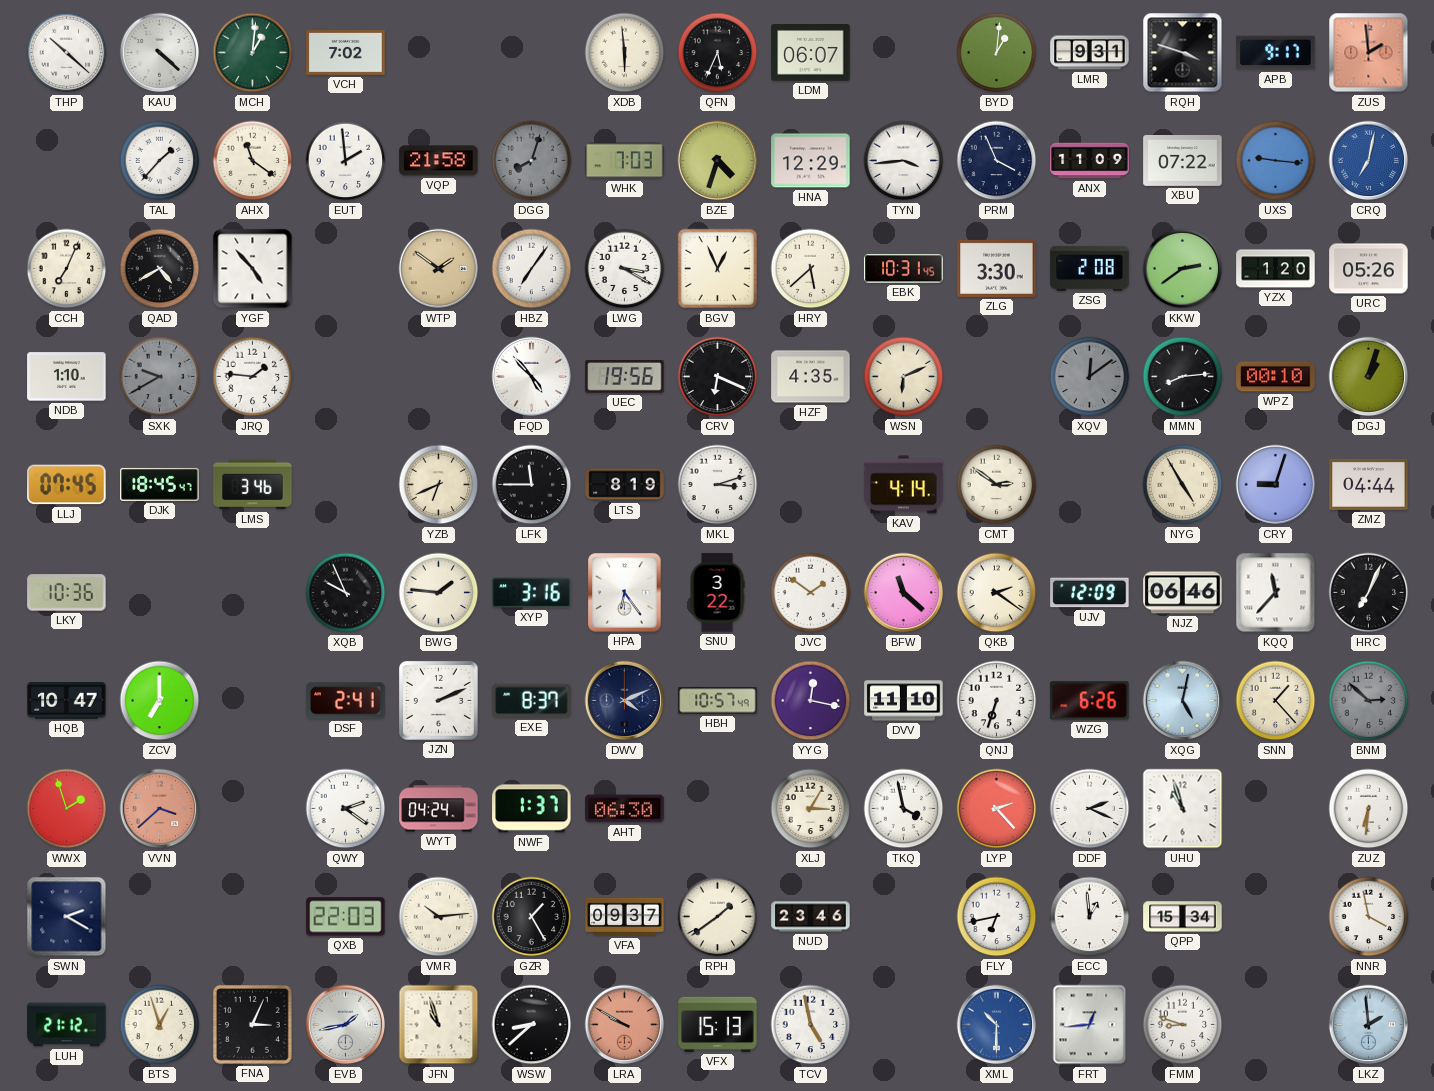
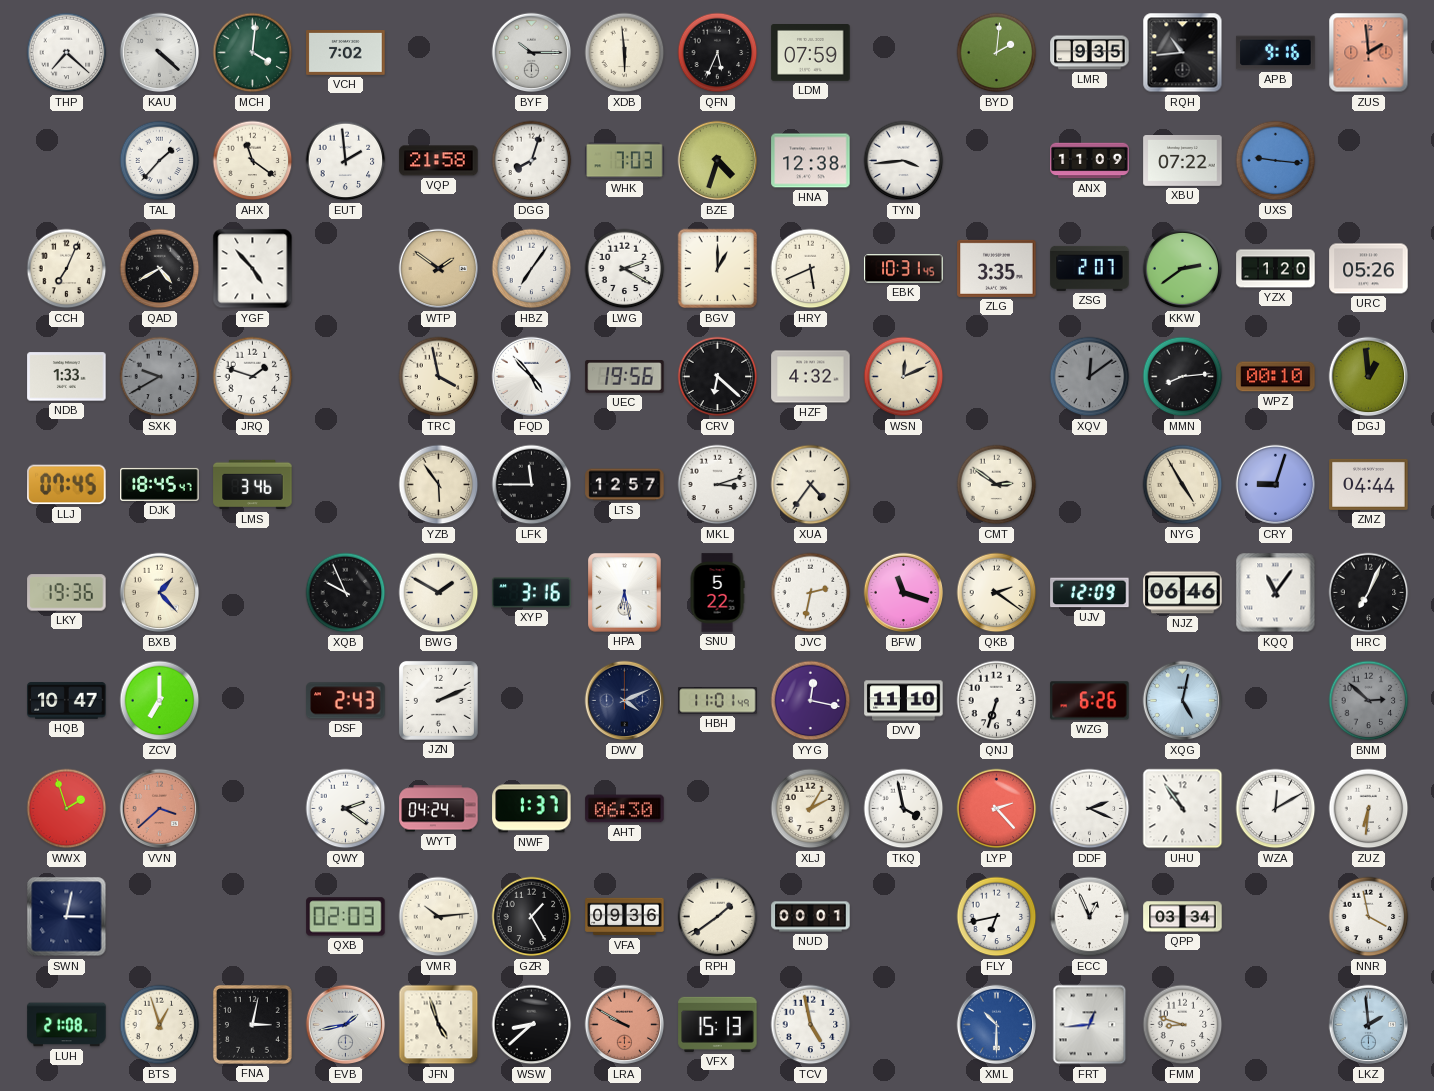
THP: 10:22 -> 7:22 (67, 53)
MCH: 1:01 -> 4:01 (253, 53)
BYF: none -> 10:15 (532, 53)
LDM: 06:07 -> 07:59 (811, 53)
BYD: 1:01 -> 2:01 (997, 53)
LMR: 9:31 -> 9:35 (1090, 53)
RQH: 3:48 -> 10:44 (1183, 53)
APB: 9:17 -> 9:16 (1276, 53)
DGG dial: grey -> white (532, 161)
HNA: 12:29 -> 12:38 (811, 161)
PRM: 3:56 -> none (997, 161)
CRQ: 7:02 -> none (1369, 161)
LWG: 3:20 -> 2:20 (625, 269)
BGV: 12:56 -> 1:00 (718, 269)
HRY: 5:38 -> 5:41 (811, 269)
ZLG: 3:30 -> 3:35 (997, 268)
ZSG: 2:08 -> 2:07 (1090, 268)
NDB: 1:10 -> 1:33 (67, 377)
JRQ: 1:46 -> 1:48 (253, 377)
TRC: none -> 3:58 (439, 377)
CRV: 6:19 -> 6:22 (718, 377)
HZF: 4:35 -> 4:32 (811, 377)
WSN: 6:11 -> 12:11 (904, 377)
DGJ: 1:03 -> 12:59 (1369, 377)
YZB: 6:41 -> 5:54 (439, 485)
LTS: 8:19 -> 12:57 (625, 485)
XUA: none -> 4:36 (811, 485)
KAV: 4:14 -> none (904, 485)
LKY: 10:36 -> 19:36 (67, 593)
BXB: none -> 1:23 (160, 593)
BWG: 1:46 -> 1:50 (439, 593)
HPA: 6:24 -> 6:28 (625, 593)
SNU: 3:22 -> 5:22 (717, 593)
JVC: 1:51 -> 2:32 (811, 593)
BFW: 11:22 -> 11:18 (904, 593)
KQQ: 11:37 -> 11:06 (1276, 593)
DSF: 2:41 -> 2:43 (346, 701)
EXE: 8:37 -> none (532, 701)
HBH: 10:57 -> 11:01 (718, 701)
SNN: 1:23 -> none (1276, 701)
XLJ: 3:05 -> 2:05 (811, 809)
UHU: 10:57 -> 10:54 (1183, 809)
WZA: none -> 12:10 (1276, 809)
SWN: 2:20 -> 3:02 (67, 917)
QXB: 22:03 -> 02:03 (346, 917)
VFA: 09:37 -> 09:36 (625, 917)
NUD: 23:46 -> 00:01 (811, 917)
ECC: 12:59 -> 12:56 (1090, 917)
QPP: 15:34 -> 03:34 (1183, 917)
LUH: 21:12 -> 21:08 (67, 1025)
FNA: 3:04 -> 3:02 (252, 1024)
JFN: 10:57 -> 4:57 (439, 1025)
